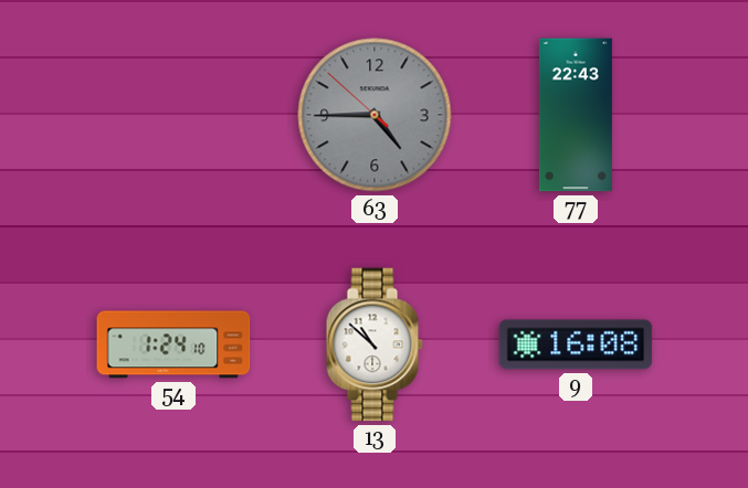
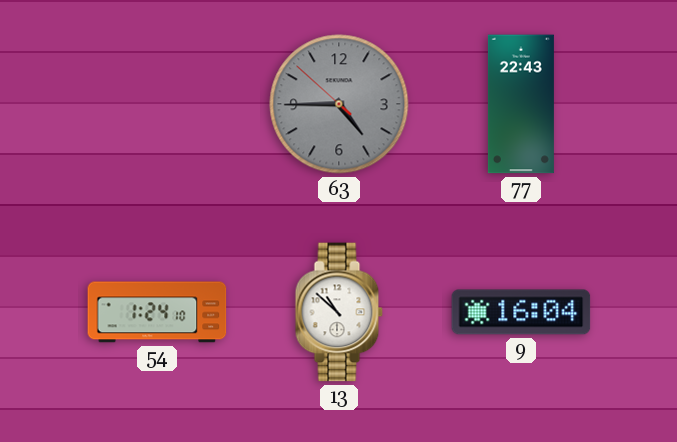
9: 16:08 -> 16:04 (521, 312)
